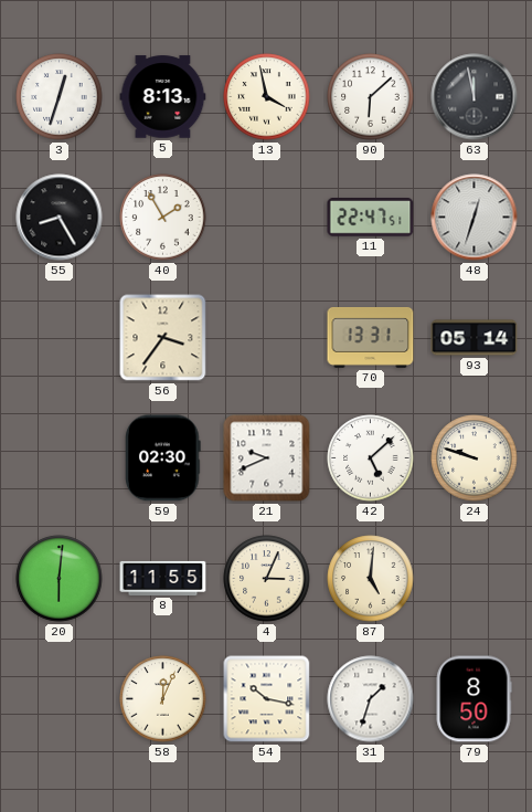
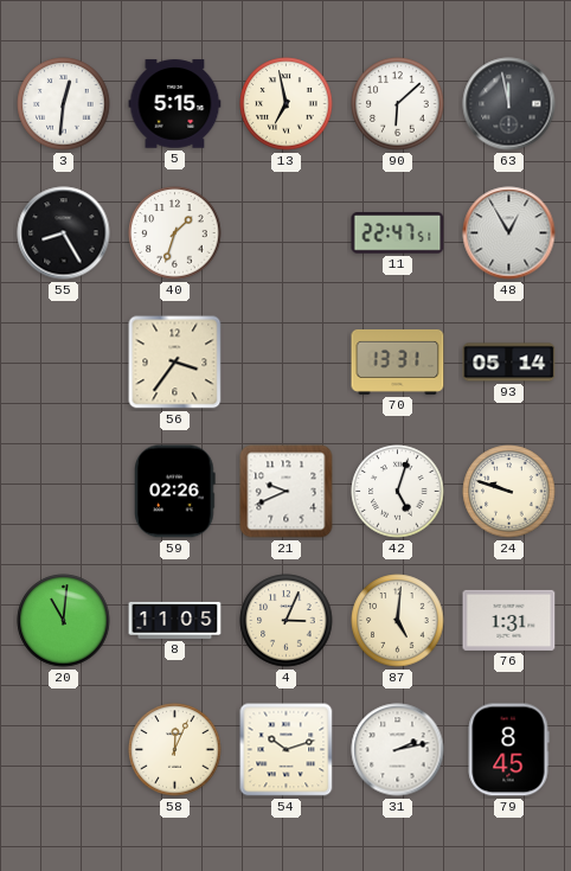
3: 12:33 -> 12:31 (64, 104)
5: 8:13 -> 5:15 (175, 104)
13: 3:58 -> 6:58 (287, 104)
40: 1:55 -> 1:33 (175, 233)
48: 12:33 -> 12:55 (509, 233)
59: 02:30 -> 02:26 (175, 492)
42: 5:08 -> 5:03 (398, 492)
20: 6:01 -> 11:01 (64, 621)
8: 11:55 -> 11:05 (175, 620)
76: none -> 1:31 (509, 620)
54: 10:17 -> 10:12 (287, 750)
31: 1:33 -> 2:13 (398, 750)
79: 8:50 -> 8:45 (508, 750)
